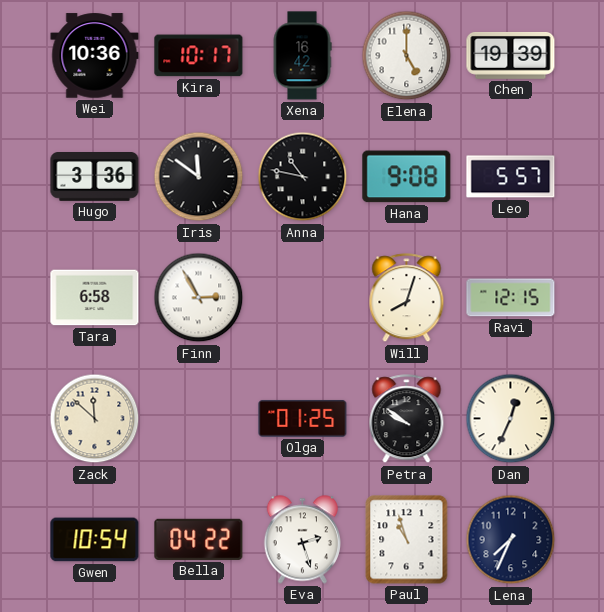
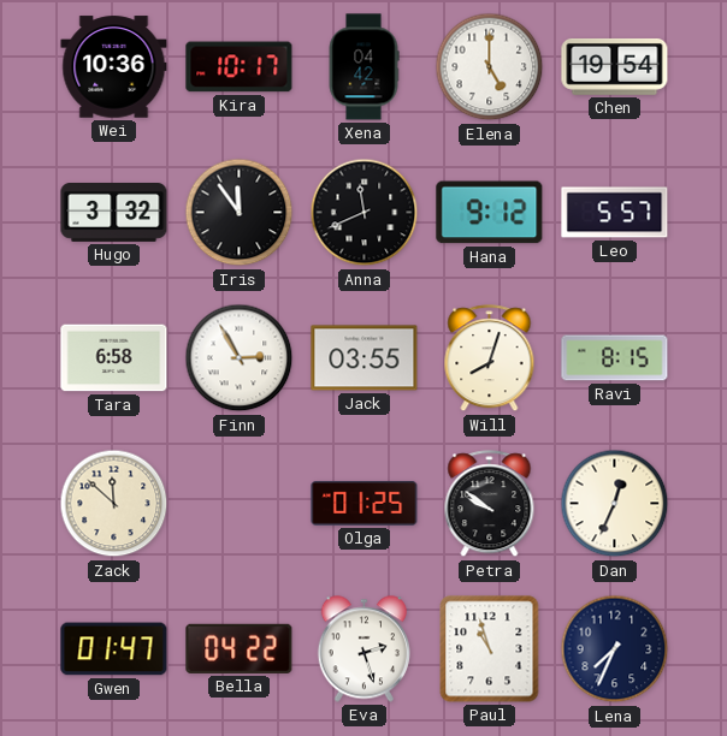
Xena: 16:42 -> 04:42 (363, 67)
Chen: 19:39 -> 19:54 (615, 66)
Hugo: 3:36 -> 3:32 (114, 213)
Iris: 11:51 -> 11:54 (240, 213)
Anna: 10:47 -> 11:41 (365, 213)
Hana: 9:08 -> 9:12 (490, 213)
Jack: none -> 03:55 (365, 358)
Ravi: 12:15 -> 8:15 (615, 358)
Gwen: 10:54 -> 01:47 (114, 649)
